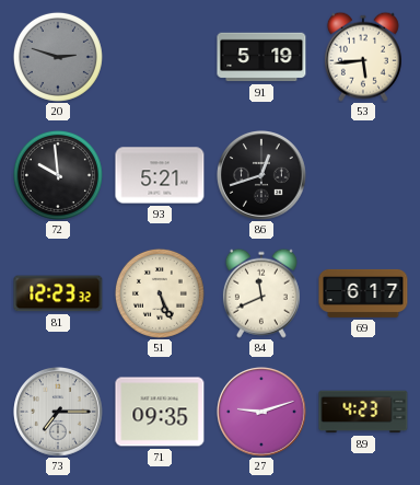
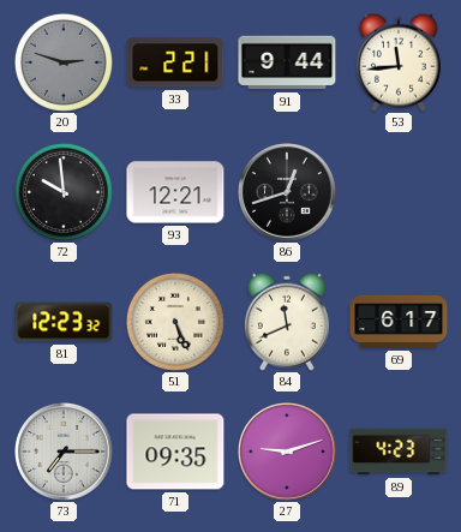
33: none -> 2:21 (175, 62)
91: 5:19 -> 9:44 (287, 62)
53: 5:44 -> 11:44 (399, 62)
93: 5:21 -> 12:21 (175, 192)
